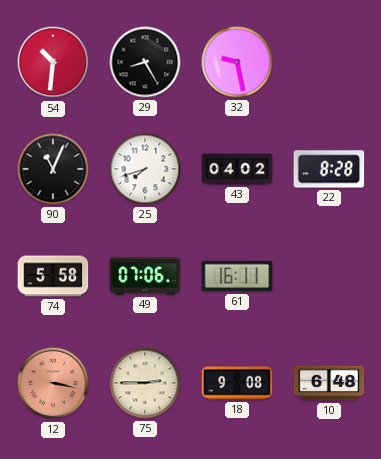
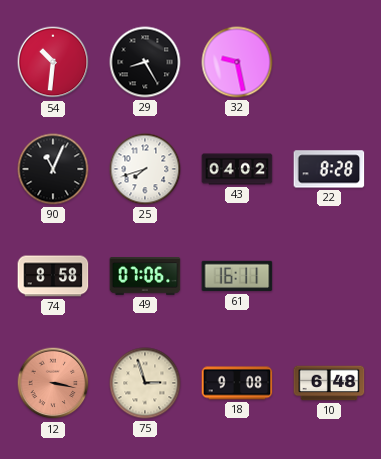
74: 5:58 -> 8:58 (53, 276)
75: 2:45 -> 2:57 (145, 383)
